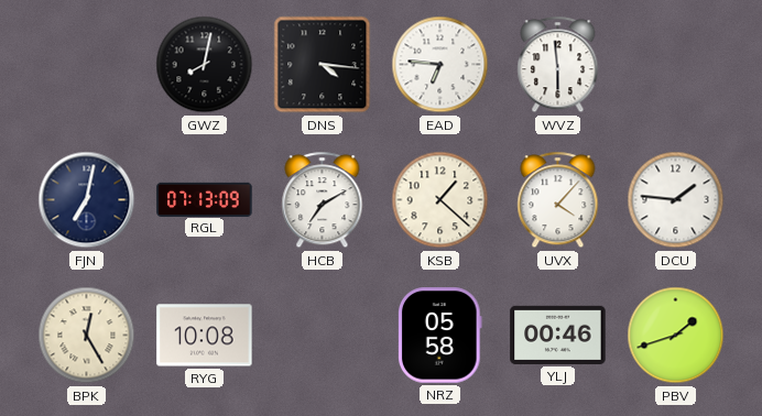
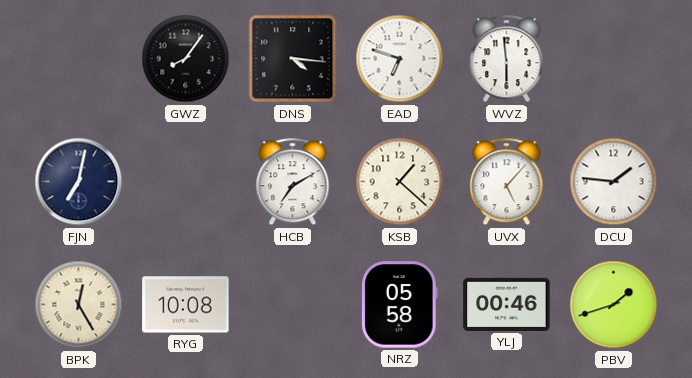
GWZ: 8:02 -> 8:06 (186, 59)
EAD: 6:46 -> 6:48 (400, 59)
RGL: 07:13 -> none (205, 199)
UVX: 4:07 -> 5:07 (507, 182)
